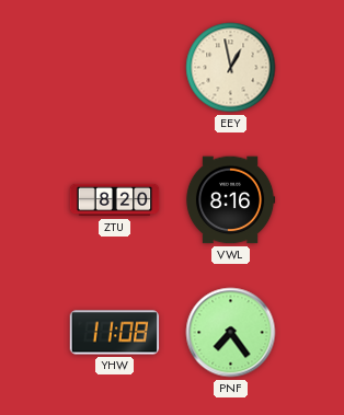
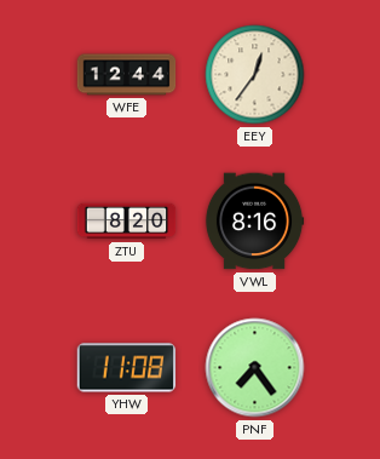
WFE: none -> 12:44 (127, 75)
EEY: 12:58 -> 12:36 (255, 75)
